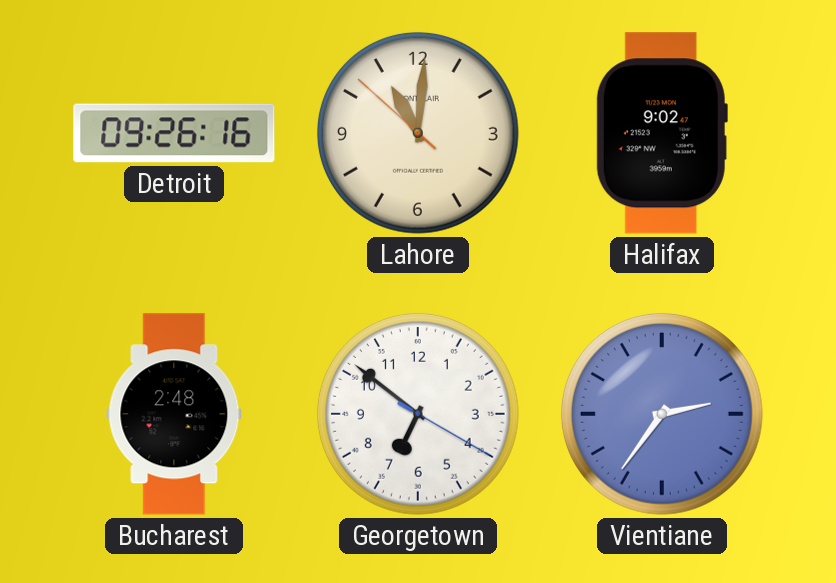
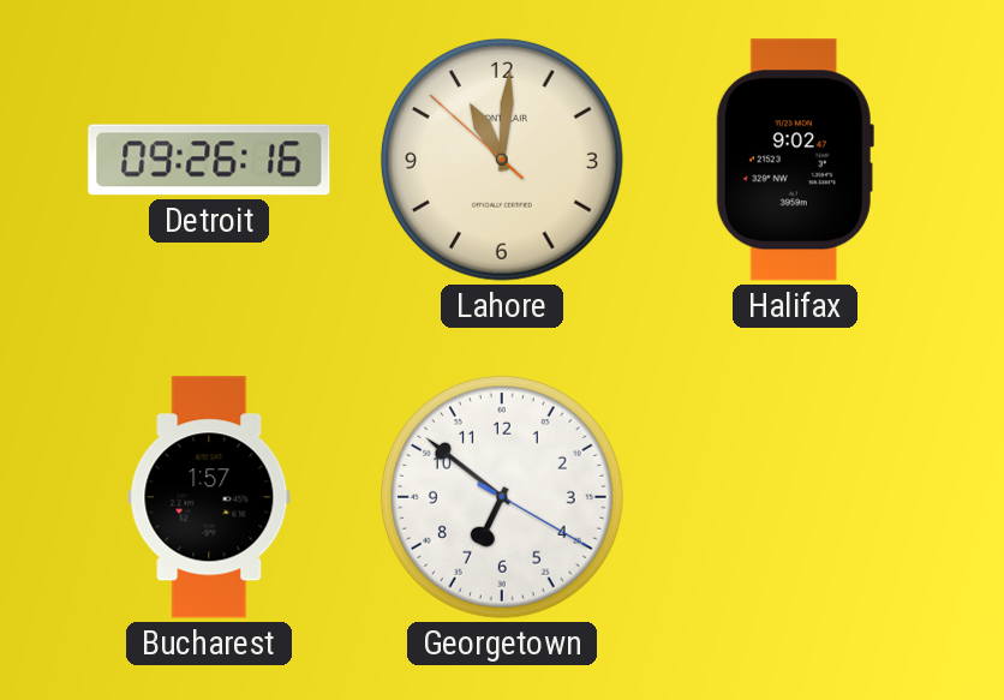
Bucharest: 2:48 -> 1:57 (209, 497)
Vientiane: 2:36 -> none (662, 414)
